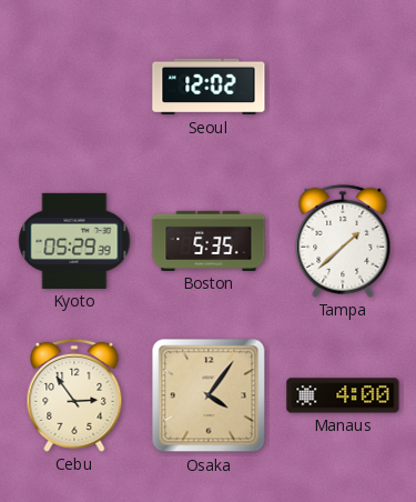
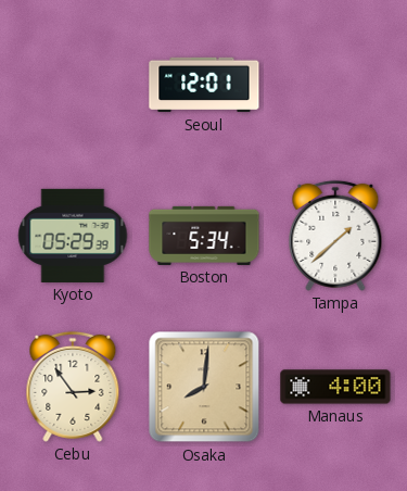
Seoul: 12:02 -> 12:01 (204, 85)
Boston: 5:35 -> 5:34 (204, 236)
Osaka: 4:06 -> 8:01 (204, 387)
